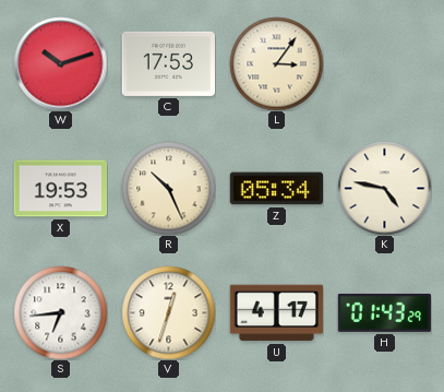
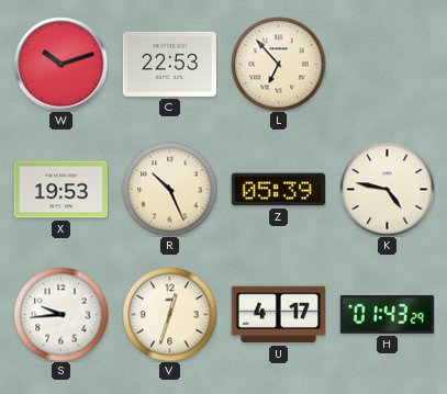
C: 17:53 -> 22:53 (169, 64)
L: 3:06 -> 6:53 (278, 64)
Z: 05:34 -> 05:39 (278, 190)
S: 6:44 -> 9:44 (60, 314)
